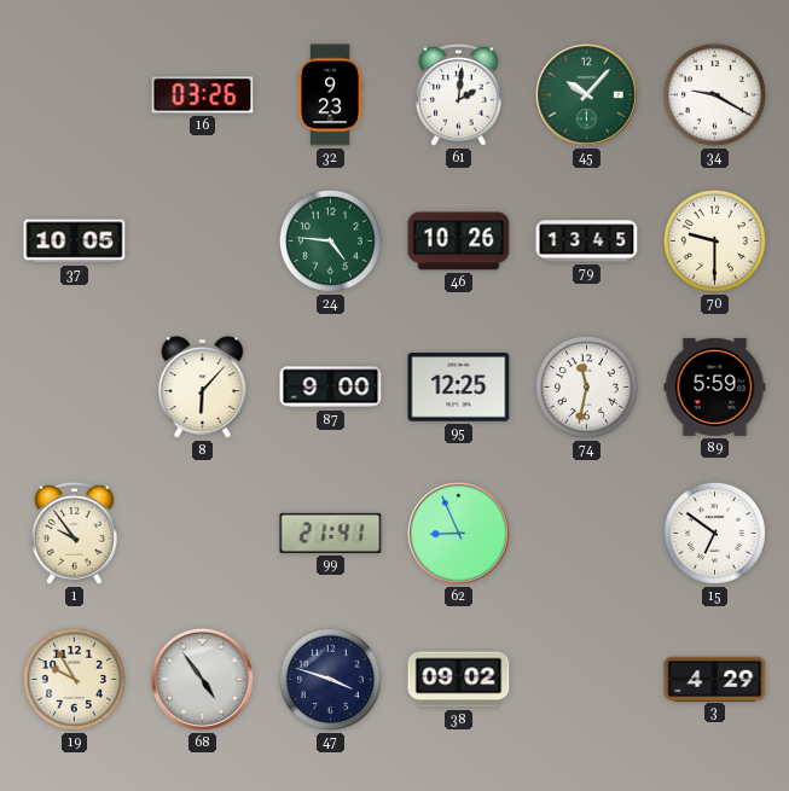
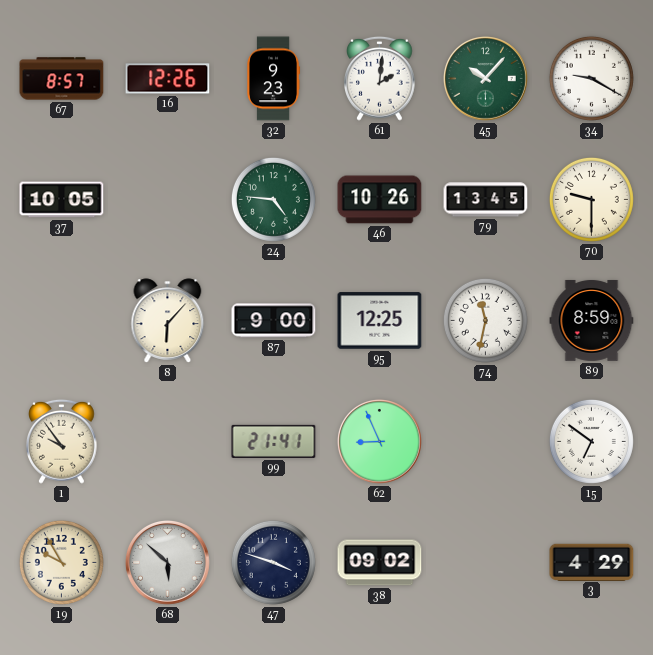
67: none -> 8:57 (62, 79)
16: 03:26 -> 12:26 (168, 79)
89: 5:59 -> 8:59 (592, 320)
68: 4:54 -> 5:52 (167, 562)
